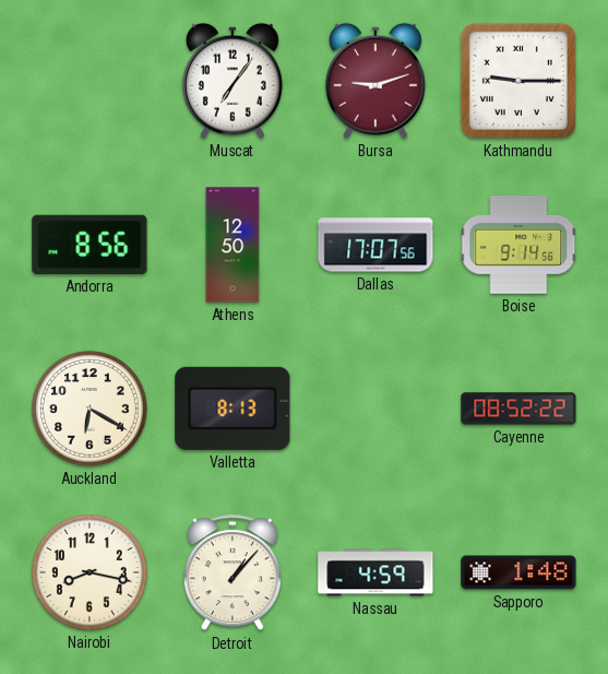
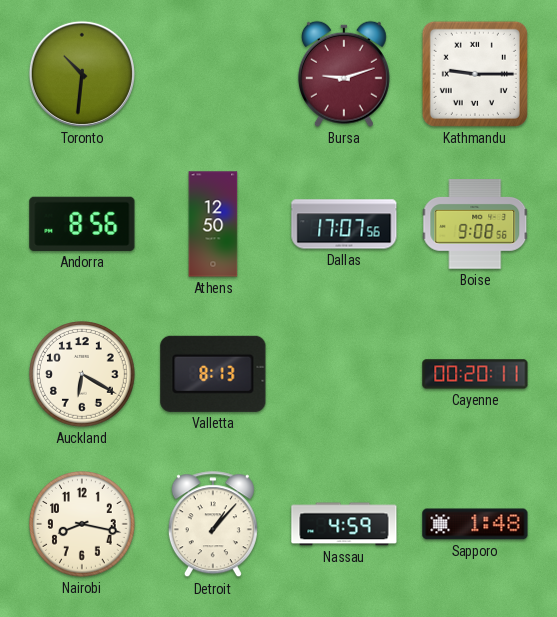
Toronto: none -> 10:31 (82, 74)
Muscat: 7:06 -> none (233, 81)
Boise: 9:14 -> 9:08 (475, 225)
Cayenne: 08:52 -> 00:20 (475, 374)
